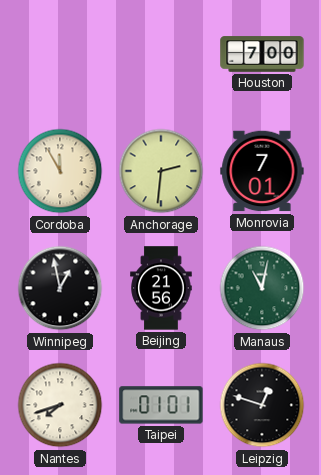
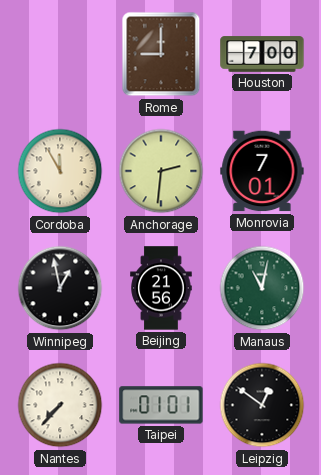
Rome: none -> 9:00 (161, 54)
Nantes: 7:42 -> 7:37 (60, 405)
Leipzig: 12:48 -> 12:51 (262, 405)
